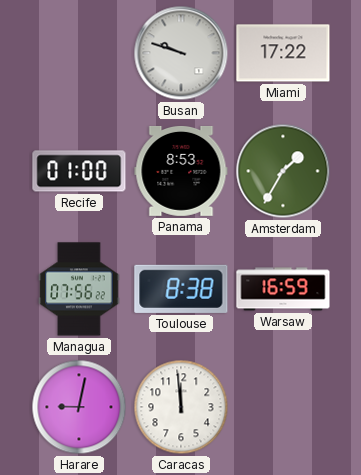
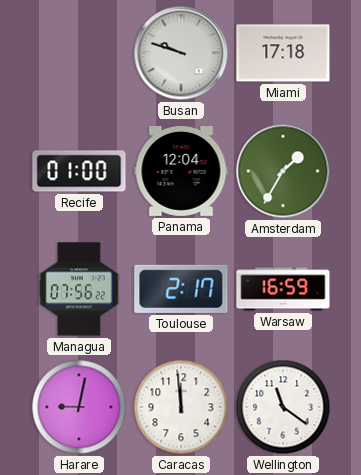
Miami: 17:22 -> 17:18 (283, 53)
Panama: 8:53 -> 12:04 (181, 171)
Toulouse: 8:38 -> 2:17 (181, 289)
Wellington: none -> 11:21 (283, 407)
